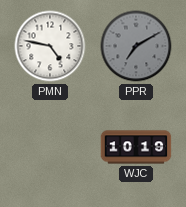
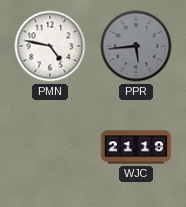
PPR: 7:10 -> 5:44 (136, 46)
WJC: 10:19 -> 21:19 (136, 147)
